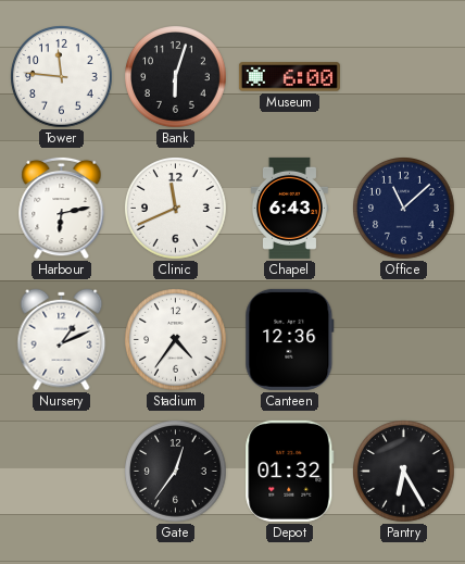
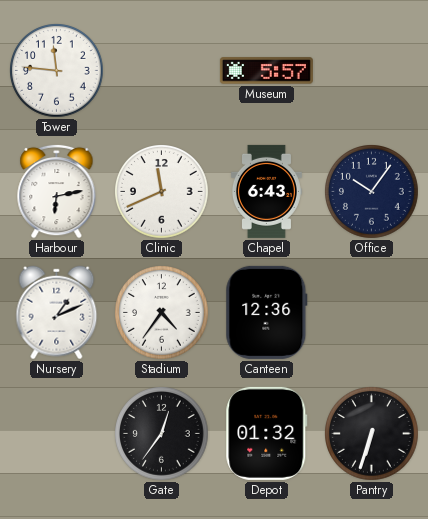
Bank: 6:03 -> none (176, 77)
Museum: 6:00 -> 5:57 (266, 71)
Office: 11:08 -> 10:06 (372, 192)
Pantry: 6:25 -> 6:33 (372, 434)
